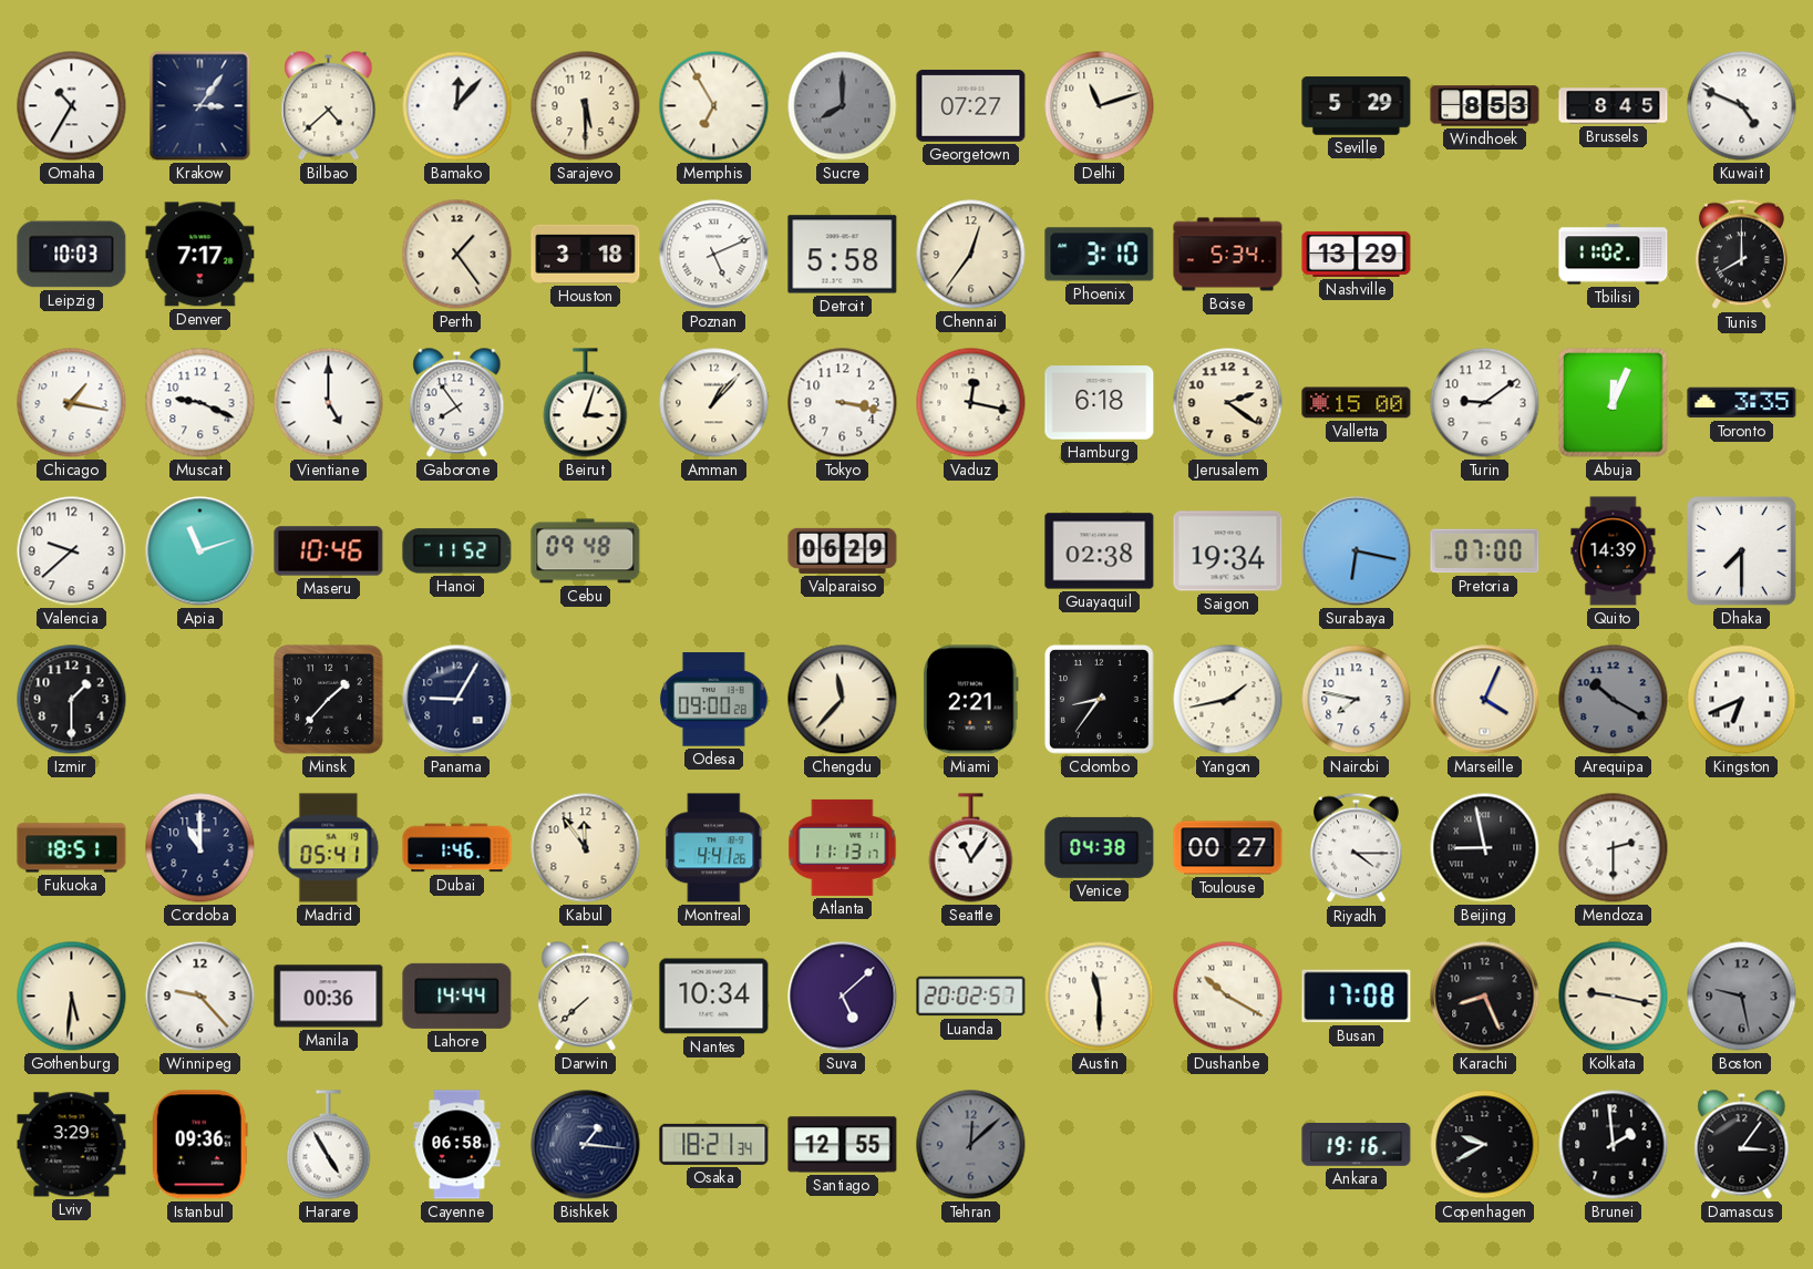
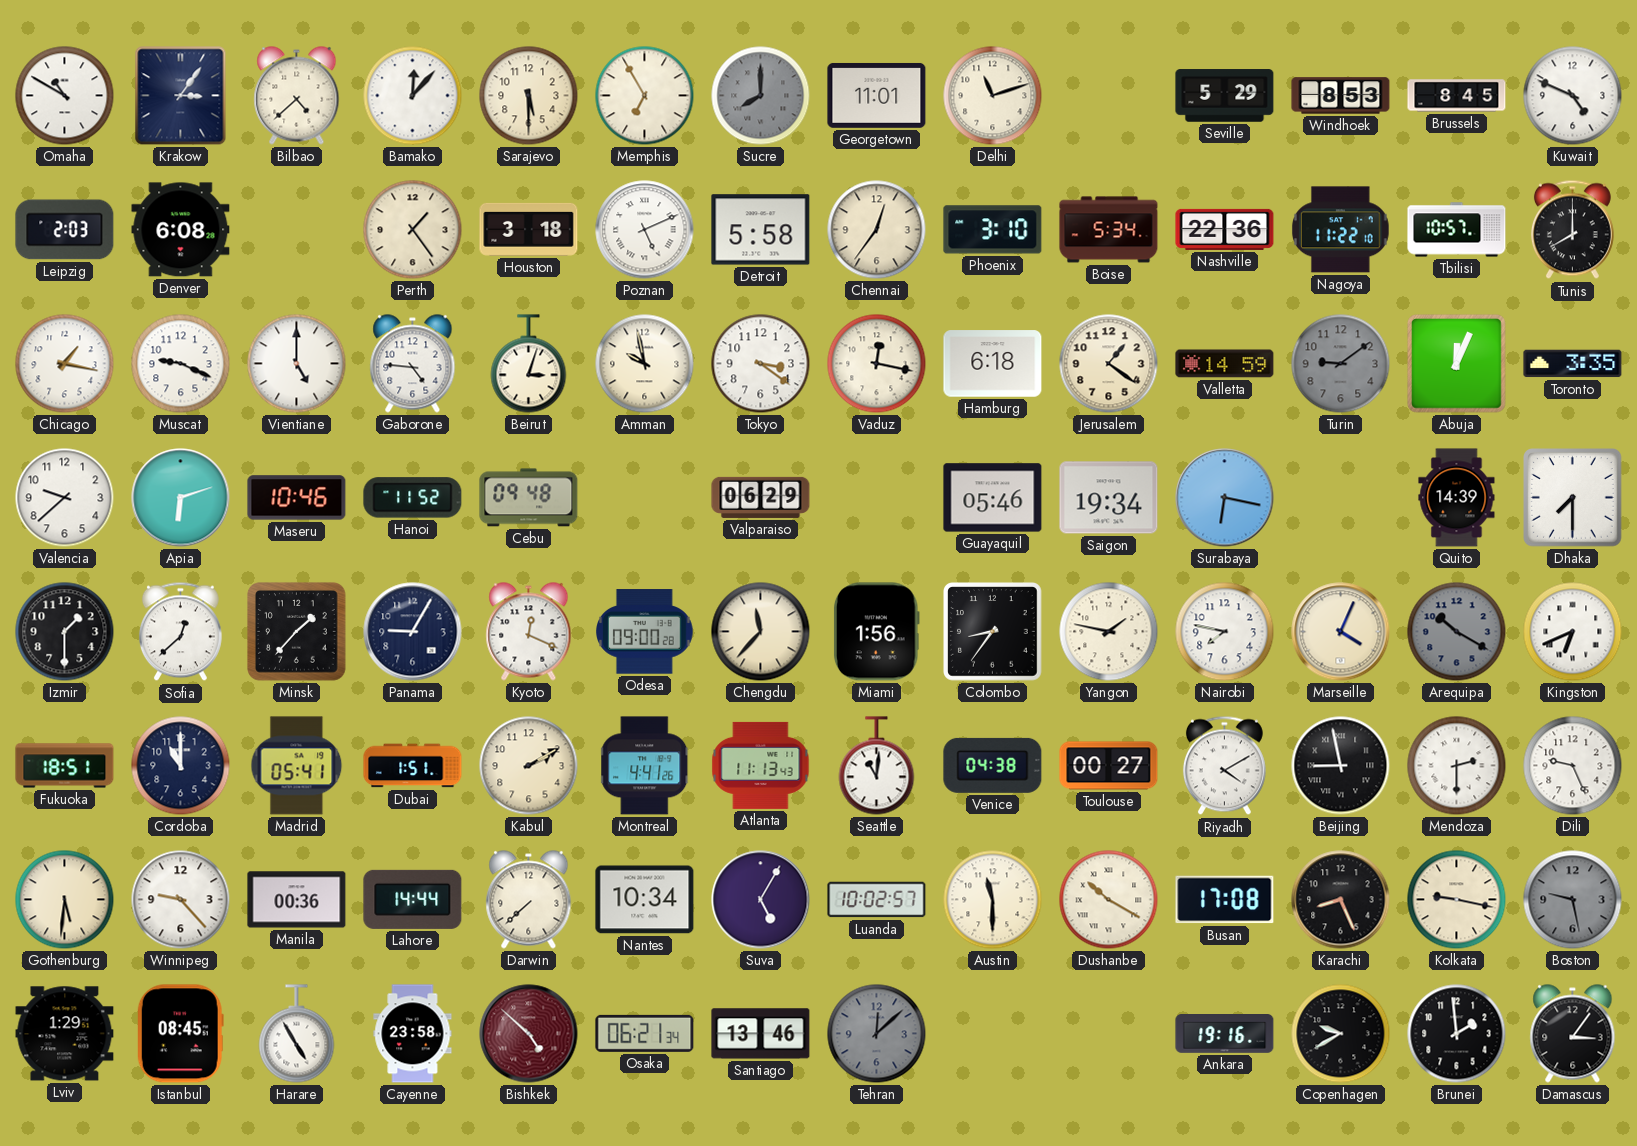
Omaha: 10:35 -> 10:50 (65, 96)
Georgetown: 07:27 -> 11:01 (877, 95)
Leipzig: 10:03 -> 2:03 (65, 230)
Denver: 7:17 -> 6:08 (181, 230)
Nashville: 13:29 -> 22:36 (1225, 229)
Nagoya: none -> 11:22 (1340, 230)
Tbilisi: 11:02 -> 10:57 (1457, 230)
Gaborone: 7:54 -> 4:46 (413, 364)
Amman: 1:07 -> 9:58 (645, 364)
Tokyo: 3:17 -> 3:21 (761, 364)
Jerusalem: 2:21 -> 1:21 (1109, 364)
Valletta: 15:00 -> 14:59 (1225, 364)
Turin dial: white -> grey (1341, 364)
Apia: 11:12 -> 6:12 (181, 498)
Guayaquil: 02:38 -> 05:46 (993, 498)
Pretoria: 07:00 -> none (1485, 551)
Sofia: none -> 12:38 (180, 632)
Kyoto: none -> 12:19 (529, 632)
Miami: 2:21 -> 1:56 (876, 632)
Yangon: 1:43 -> 1:47 (1109, 632)
Dubai: 1:46 -> 1:51 (413, 766)
Kabul: 11:54 -> 2:10 (529, 766)
Atlanta: 11:13:17 -> 11:13:43 (761, 765)
Seattle: 11:06 -> 11:01 (877, 766)
Riyadh: 4:15 -> 4:10 (1224, 766)
Dili: none -> 9:26 (1573, 766)
Suva: 5:08 -> 5:05 (761, 900)
Luanda: 20:02 -> 10:02 (877, 900)
Lviv: 3:29 -> 1:29 (65, 1034)
Istanbul: 09:36 -> 08:45 (180, 1034)
Cayenne: 06:58 -> 23:58 (413, 1034)
Bishkek: 1:16 -> 4:52 (529, 1034)
Bishkek dial: navy -> burgundy (529, 1034)
Osaka: 18:21 -> 06:21 (645, 1033)
Santiago: 12:55 -> 13:46 (761, 1034)
